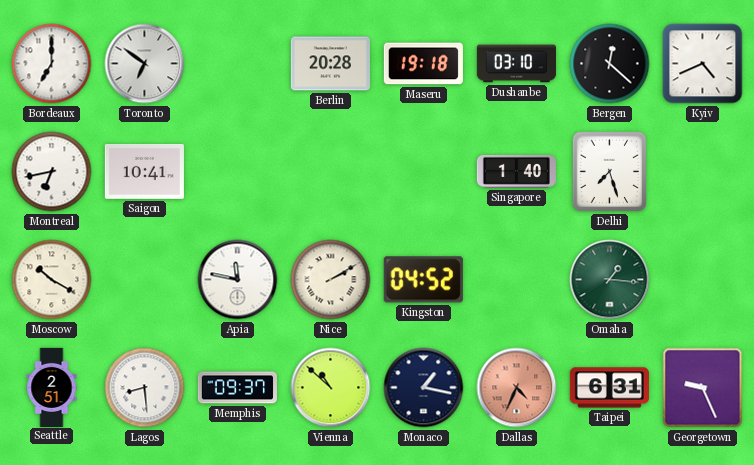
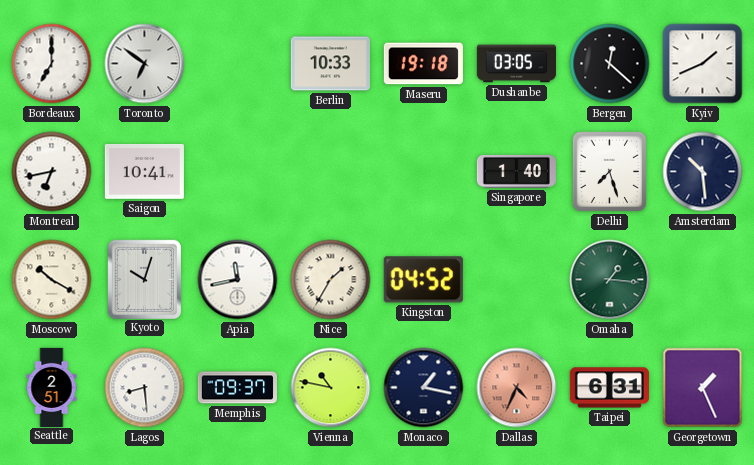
Berlin: 20:28 -> 10:33 (330, 64)
Dushanbe: 03:10 -> 03:05 (516, 64)
Kyiv: 4:41 -> 1:41 (703, 64)
Amsterdam: none -> 10:29 (703, 172)
Kyoto: none -> 10:03 (144, 279)
Apia: 11:47 -> 11:43 (238, 280)
Nice: 2:10 -> 1:35 (331, 280)
Vienna: 10:52 -> 10:47 (331, 388)
Georgetown: 9:26 -> 1:26 (703, 388)
